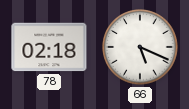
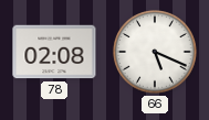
78: 02:18 -> 02:08 (54, 52)
